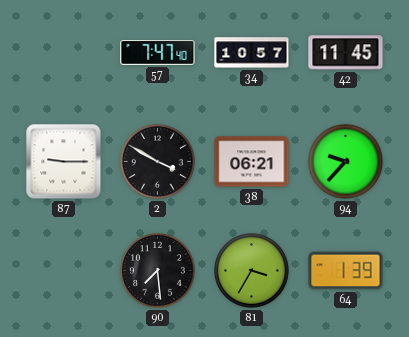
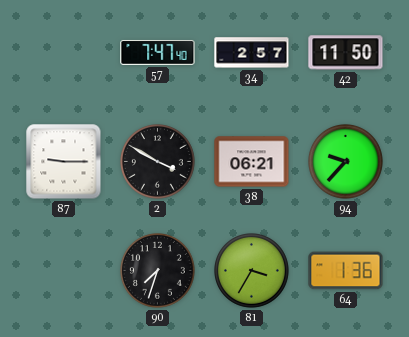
34: 10:57 -> 2:57 (252, 53)
42: 11:45 -> 11:50 (346, 53)
90: 7:29 -> 7:33 (158, 271)
64: 1:39 -> 1:36 (346, 271)
